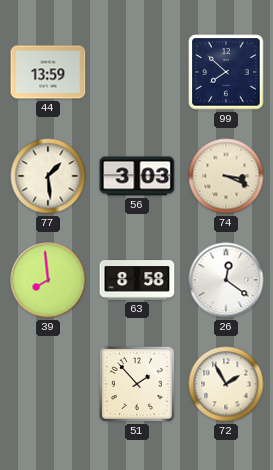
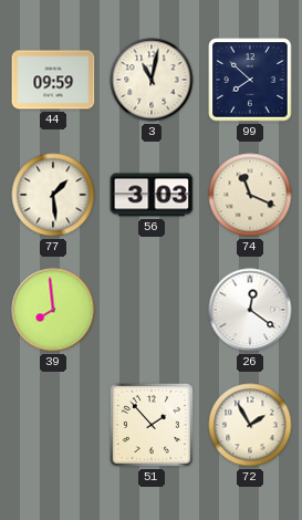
44: 13:59 -> 09:59 (53, 80)
3: none -> 11:02 (152, 80)
74: 3:19 -> 11:19 (250, 195)
63: 8:58 -> none (137, 280)
